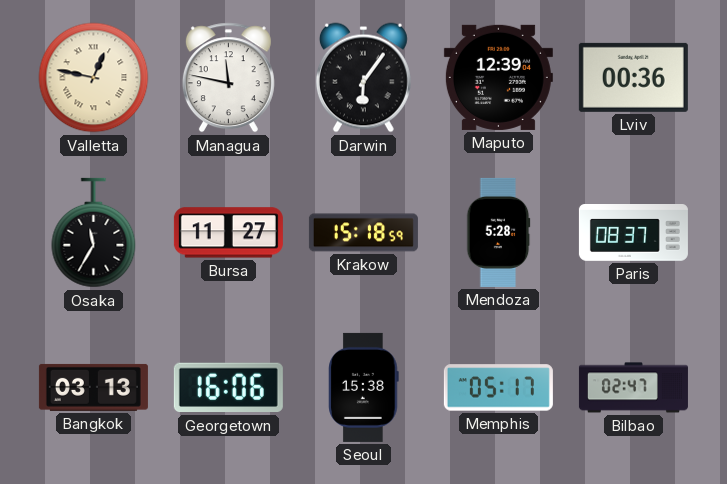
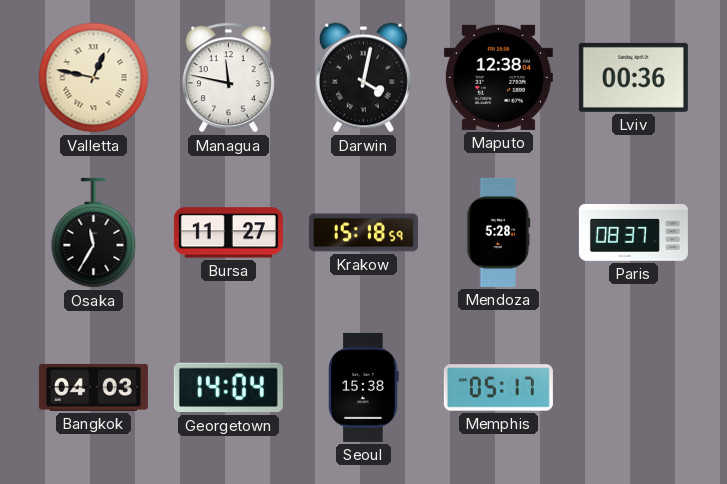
Darwin: 6:06 -> 4:02 (363, 78)
Maputo: 12:39 -> 12:38 (498, 77)
Bangkok: 03:13 -> 04:03 (93, 387)
Georgetown: 16:06 -> 14:04 (228, 388)
Bilbao: 02:47 -> none (633, 388)
